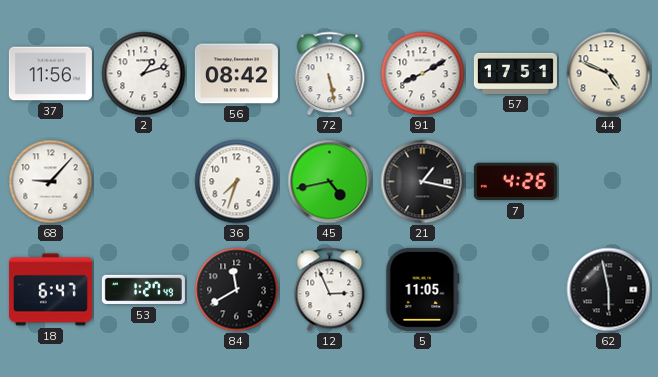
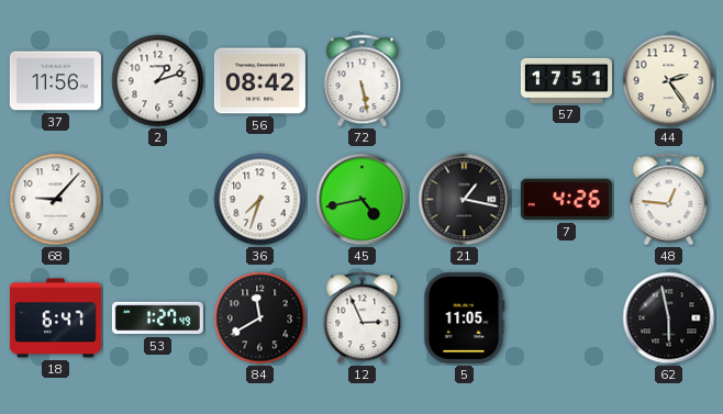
91: 8:10 -> none (423, 74)
44: 4:49 -> 2:24 (669, 81)
48: none -> 12:46 (669, 200)
